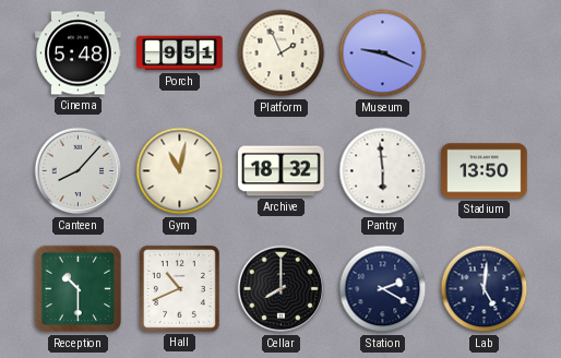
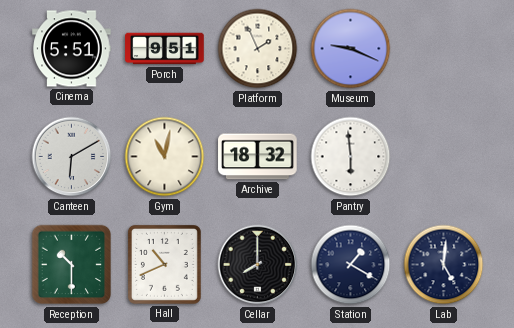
Cinema: 5:48 -> 5:51 (72, 49)
Canteen: 8:07 -> 6:10 (72, 157)
Stadium: 13:50 -> none (485, 171)
Station: 2:20 -> 1:20 (351, 265)
